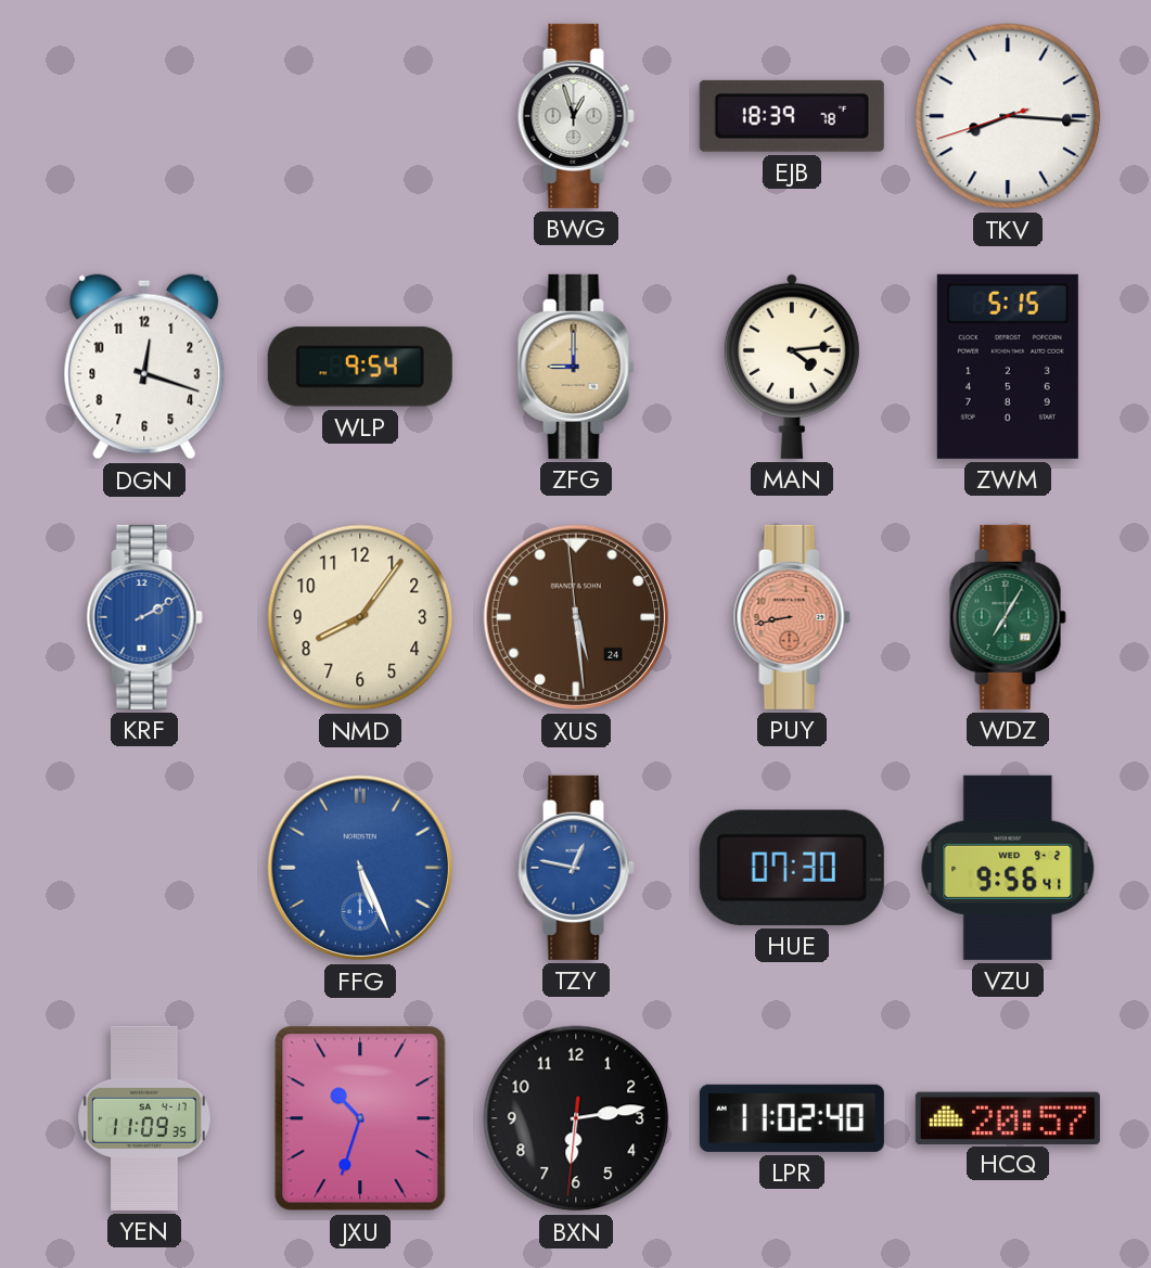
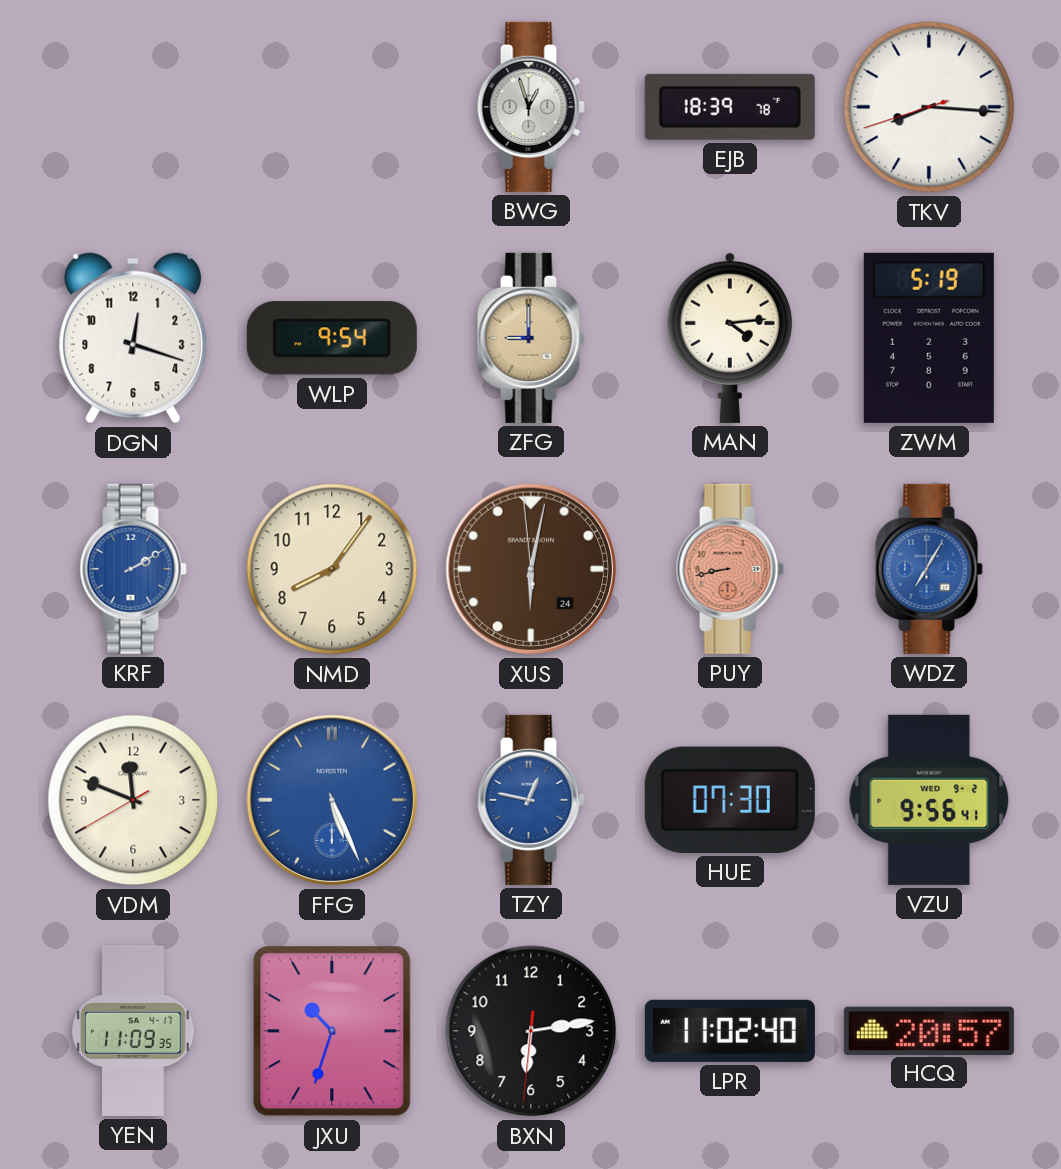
ZWM: 5:15 -> 5:19 (929, 338)
XUS: 5:28 -> 6:01 (531, 569)
WDZ dial: green -> blue (929, 569)
VDM: none -> 11:48 (133, 800)
